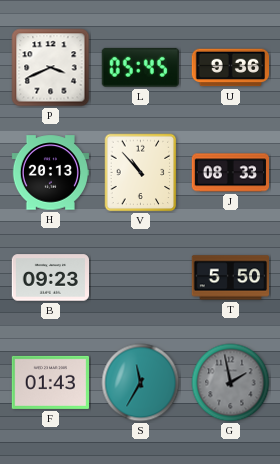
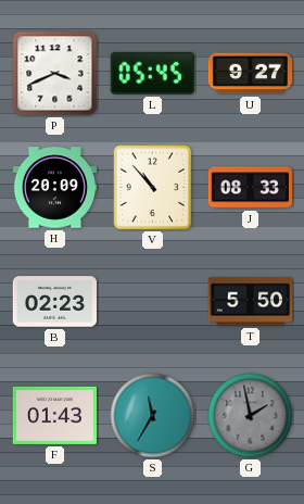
U: 9:36 -> 9:27 (250, 74)
H: 20:13 -> 20:09 (55, 188)
B: 09:23 -> 02:23 (54, 302)
